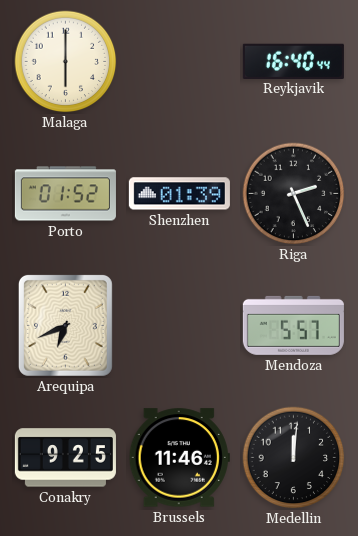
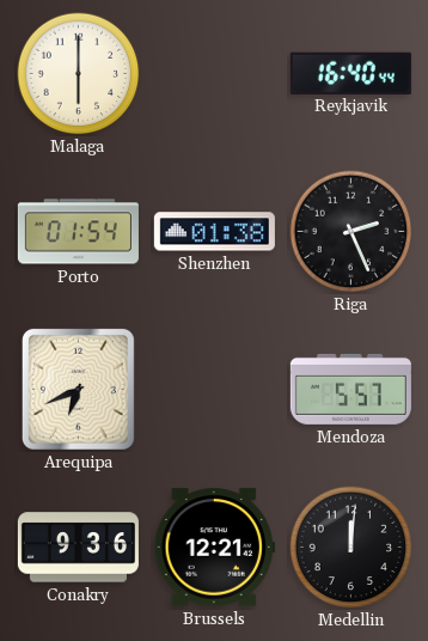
Porto: 01:52 -> 01:54 (78, 232)
Shenzhen: 01:39 -> 01:38 (214, 232)
Conakry: 9:25 -> 9:36 (78, 548)
Brussels: 11:46 -> 12:21 (214, 548)
